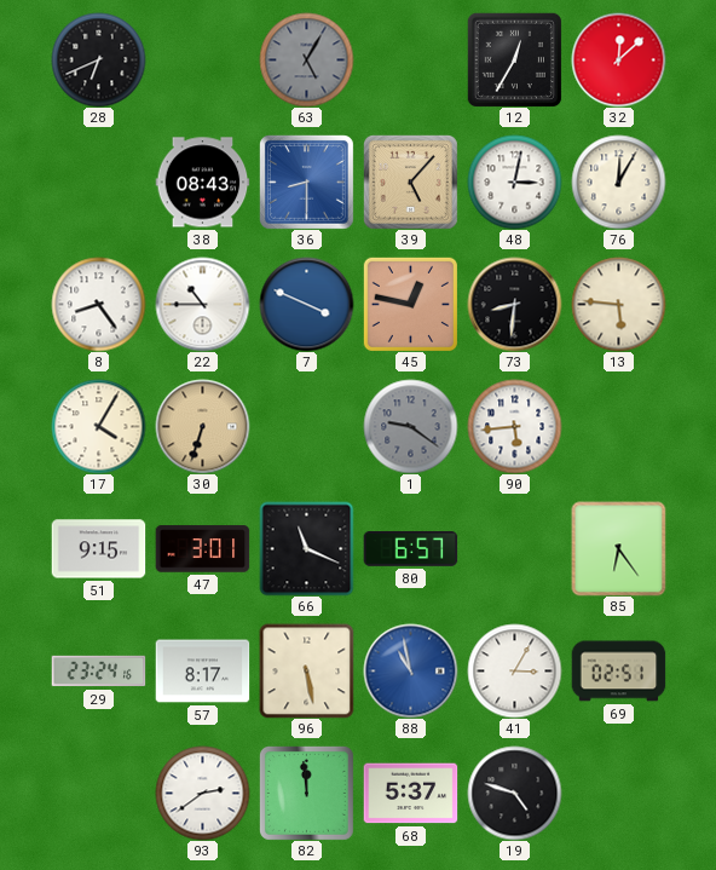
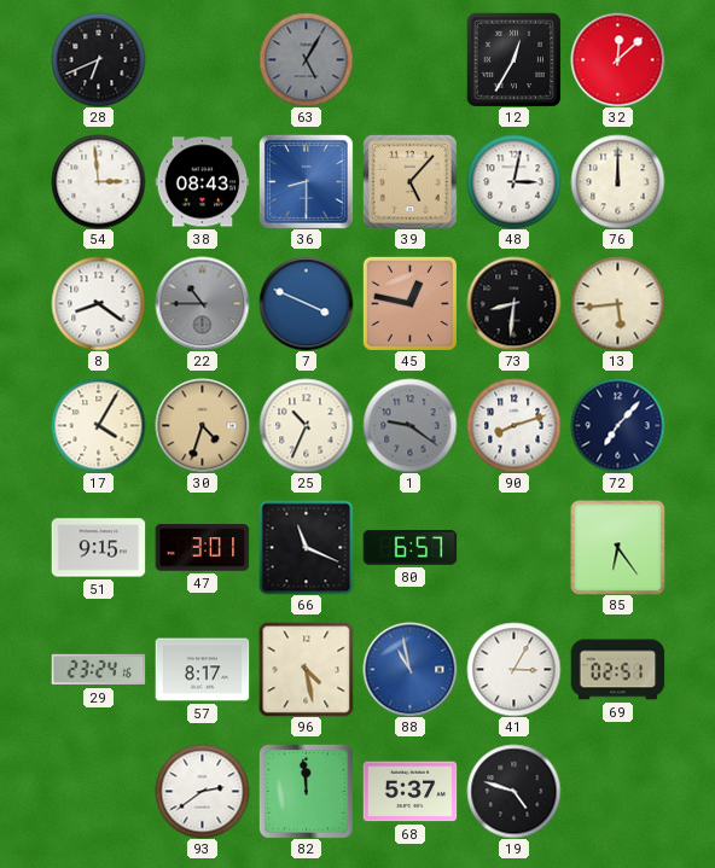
54: none -> 2:59 (98, 181)
76: 12:05 -> 12:00 (617, 181)
8: 8:24 -> 8:21 (98, 303)
22 dial: white -> grey (202, 303)
13: 5:46 -> 5:44 (617, 303)
30: 6:33 -> 4:33 (202, 425)
25: none -> 10:34 (306, 425)
90: 5:44 -> 8:12 (513, 425)
72: none -> 7:07 (617, 425)
96: 5:28 -> 4:28 (306, 669)
